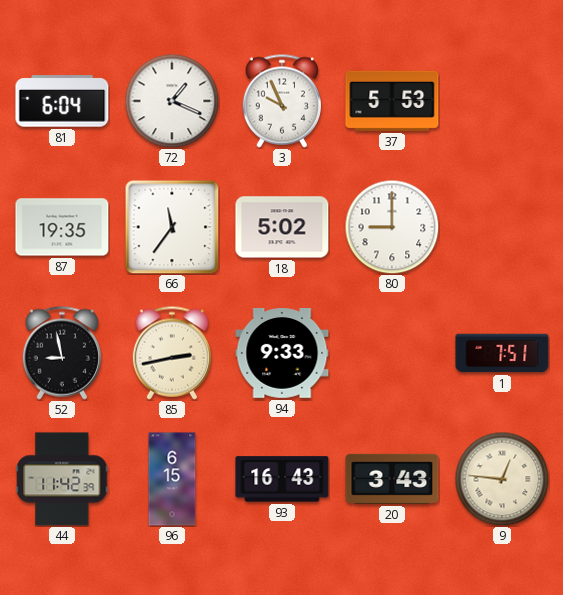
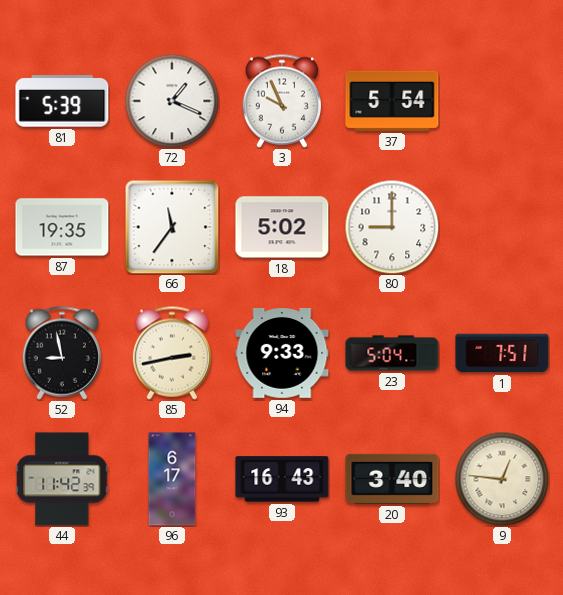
81: 6:04 -> 5:39 (62, 101)
37: 5:53 -> 5:54 (392, 101)
23: none -> 5:04 (392, 353)
96: 6:15 -> 6:17 (172, 479)
20: 3:43 -> 3:40 (392, 479)
